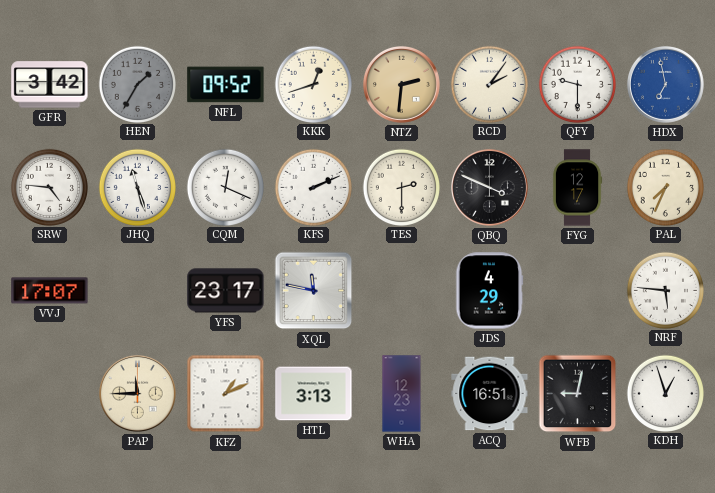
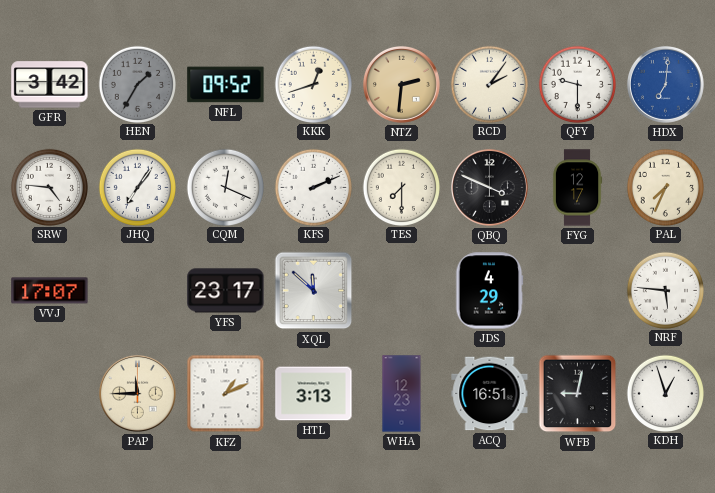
HDX: 6:58 -> 7:01 (665, 84)
JHQ: 11:27 -> 7:06 (137, 187)
TES: 2:30 -> 7:30 (401, 187)
XQL: 11:47 -> 11:52 (314, 291)
